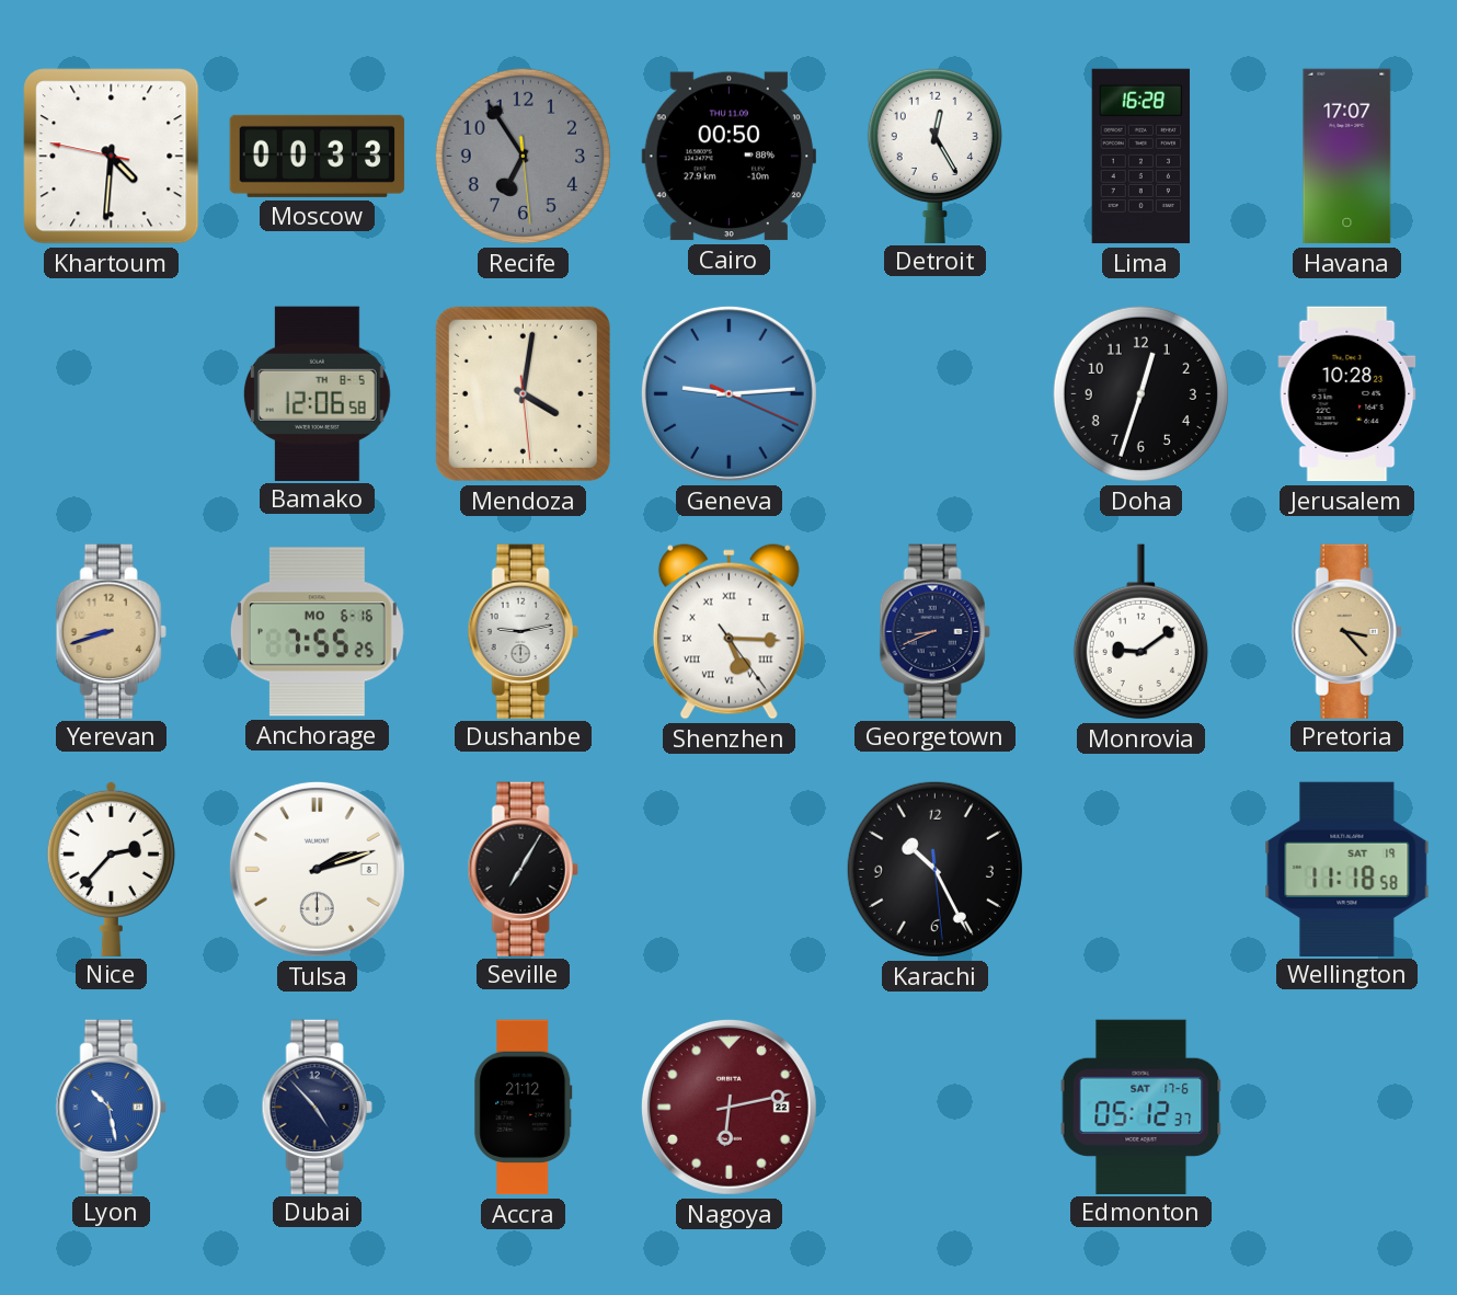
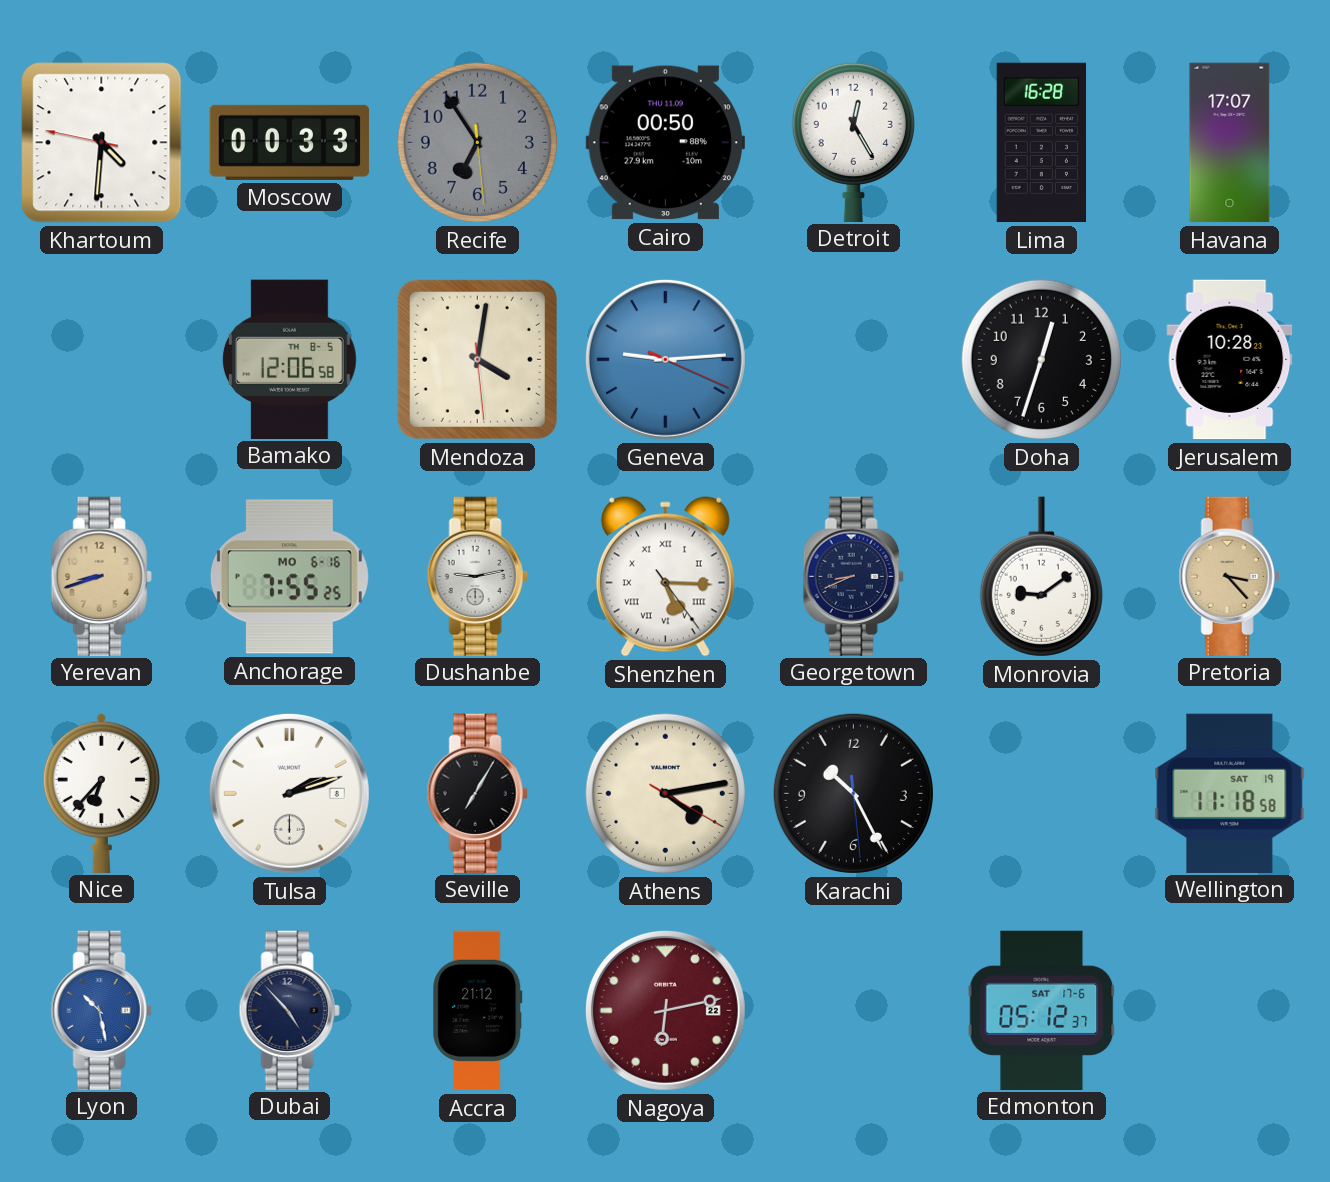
Nice: 2:37 -> 6:37 (101, 792)
Athens: none -> 4:13 (665, 793)
